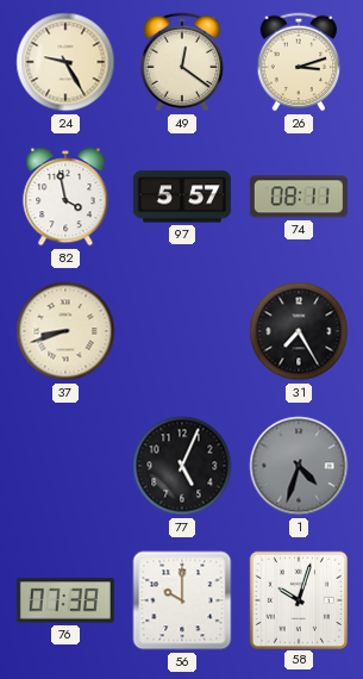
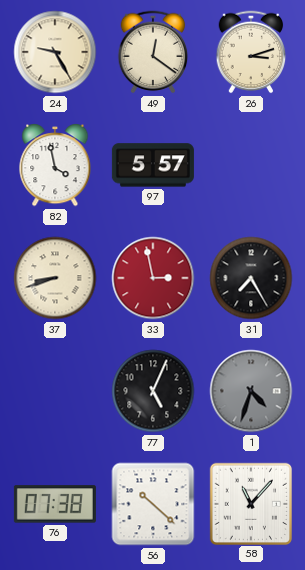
74: 08:11 -> none (299, 197)
33: none -> 2:58 (153, 278)
56: 10:00 -> 10:22 (153, 504)
58: 10:03 -> 11:07 (250, 503)
